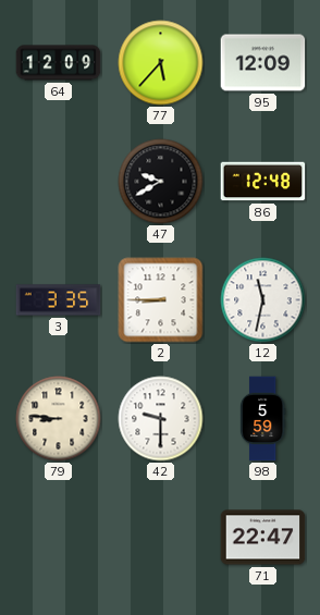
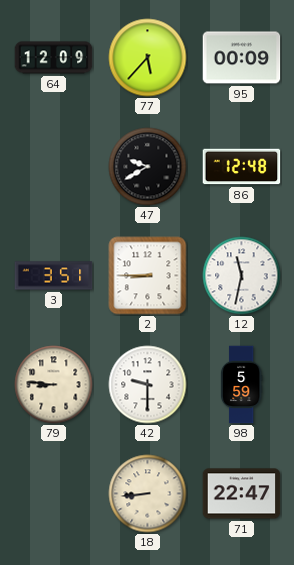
95: 12:09 -> 00:09 (242, 58)
3: 3:35 -> 3:51 (54, 276)
18: none -> 8:44 (148, 494)
